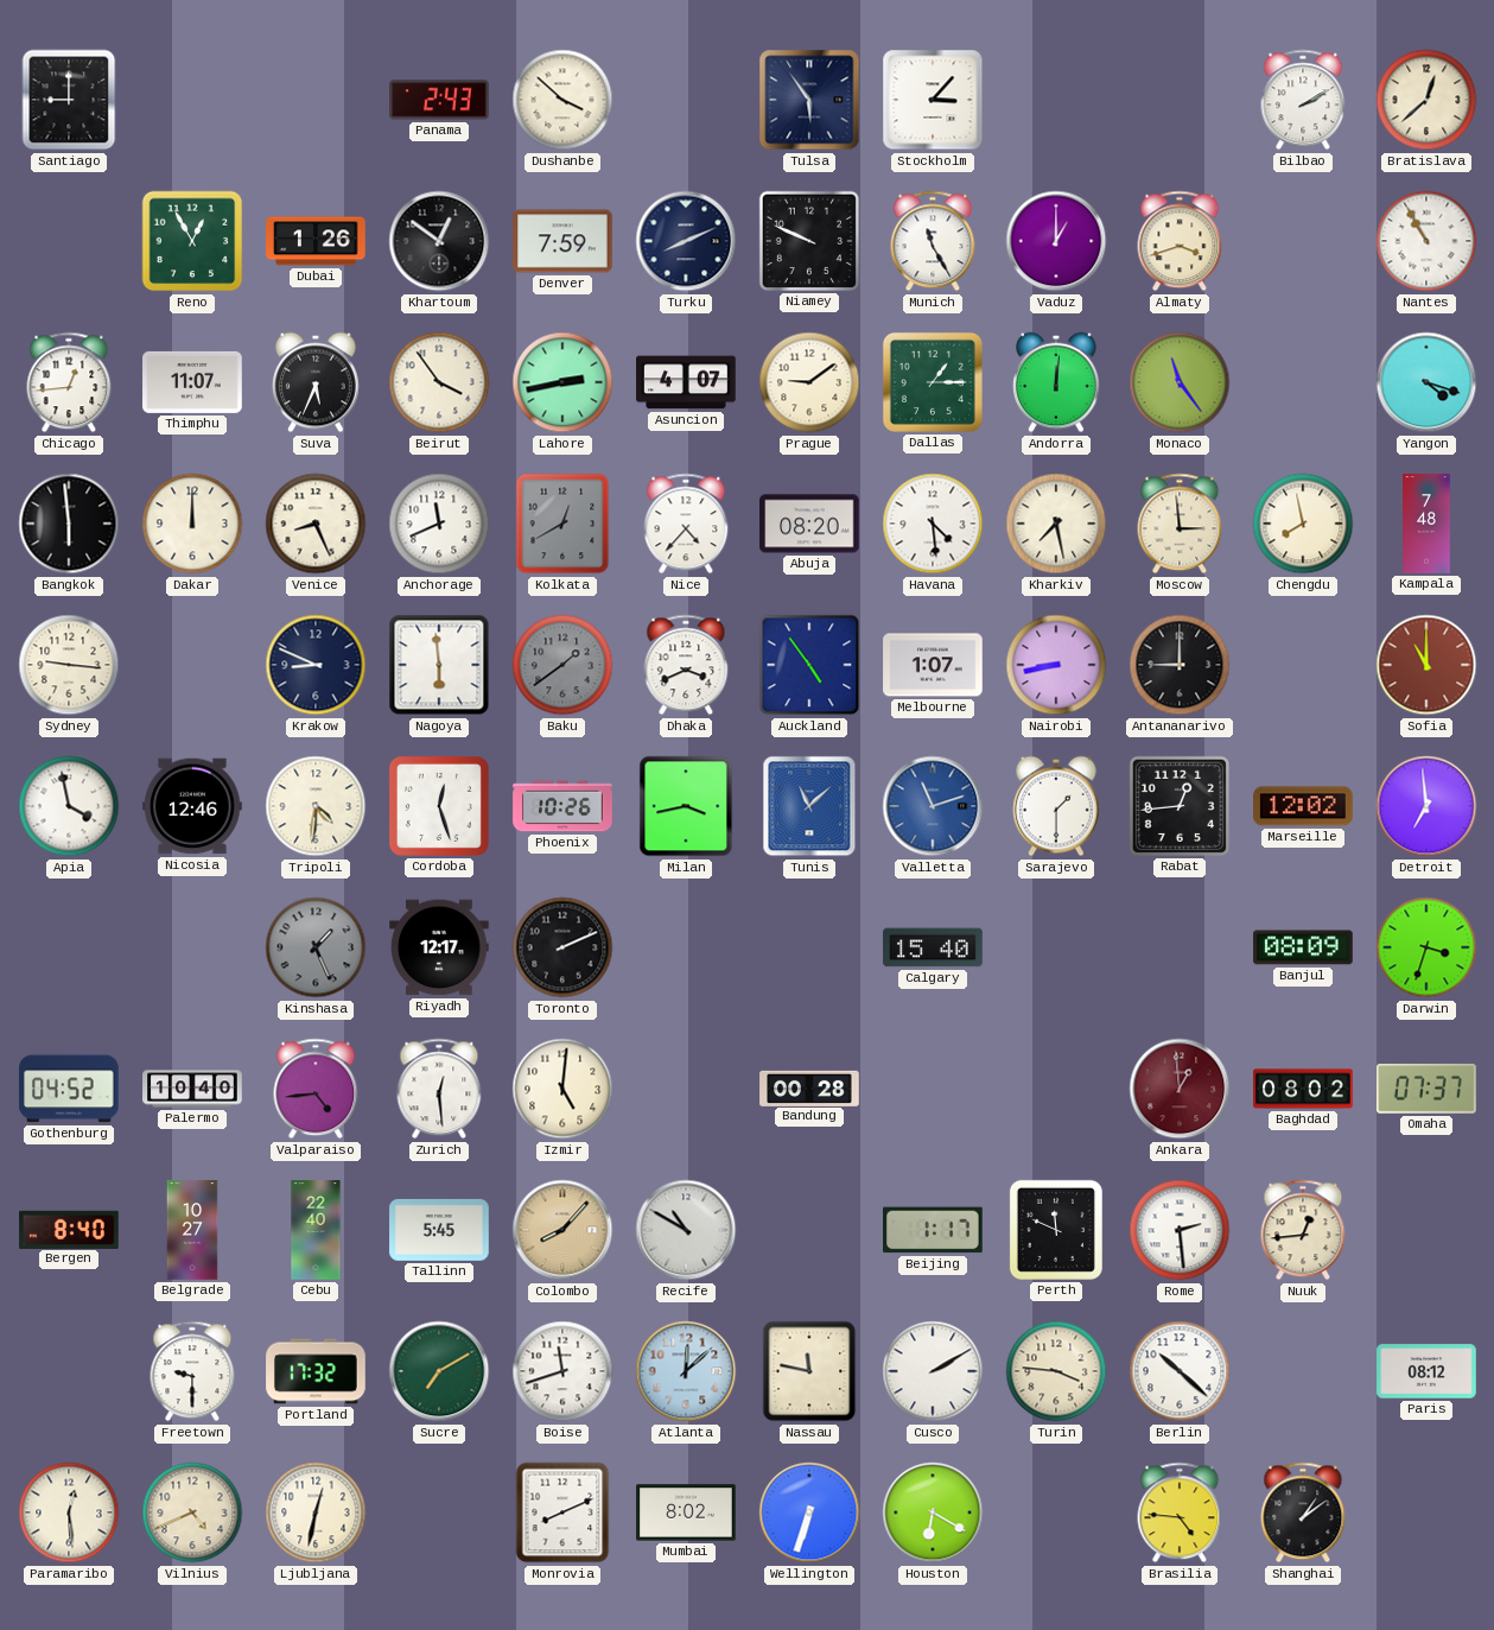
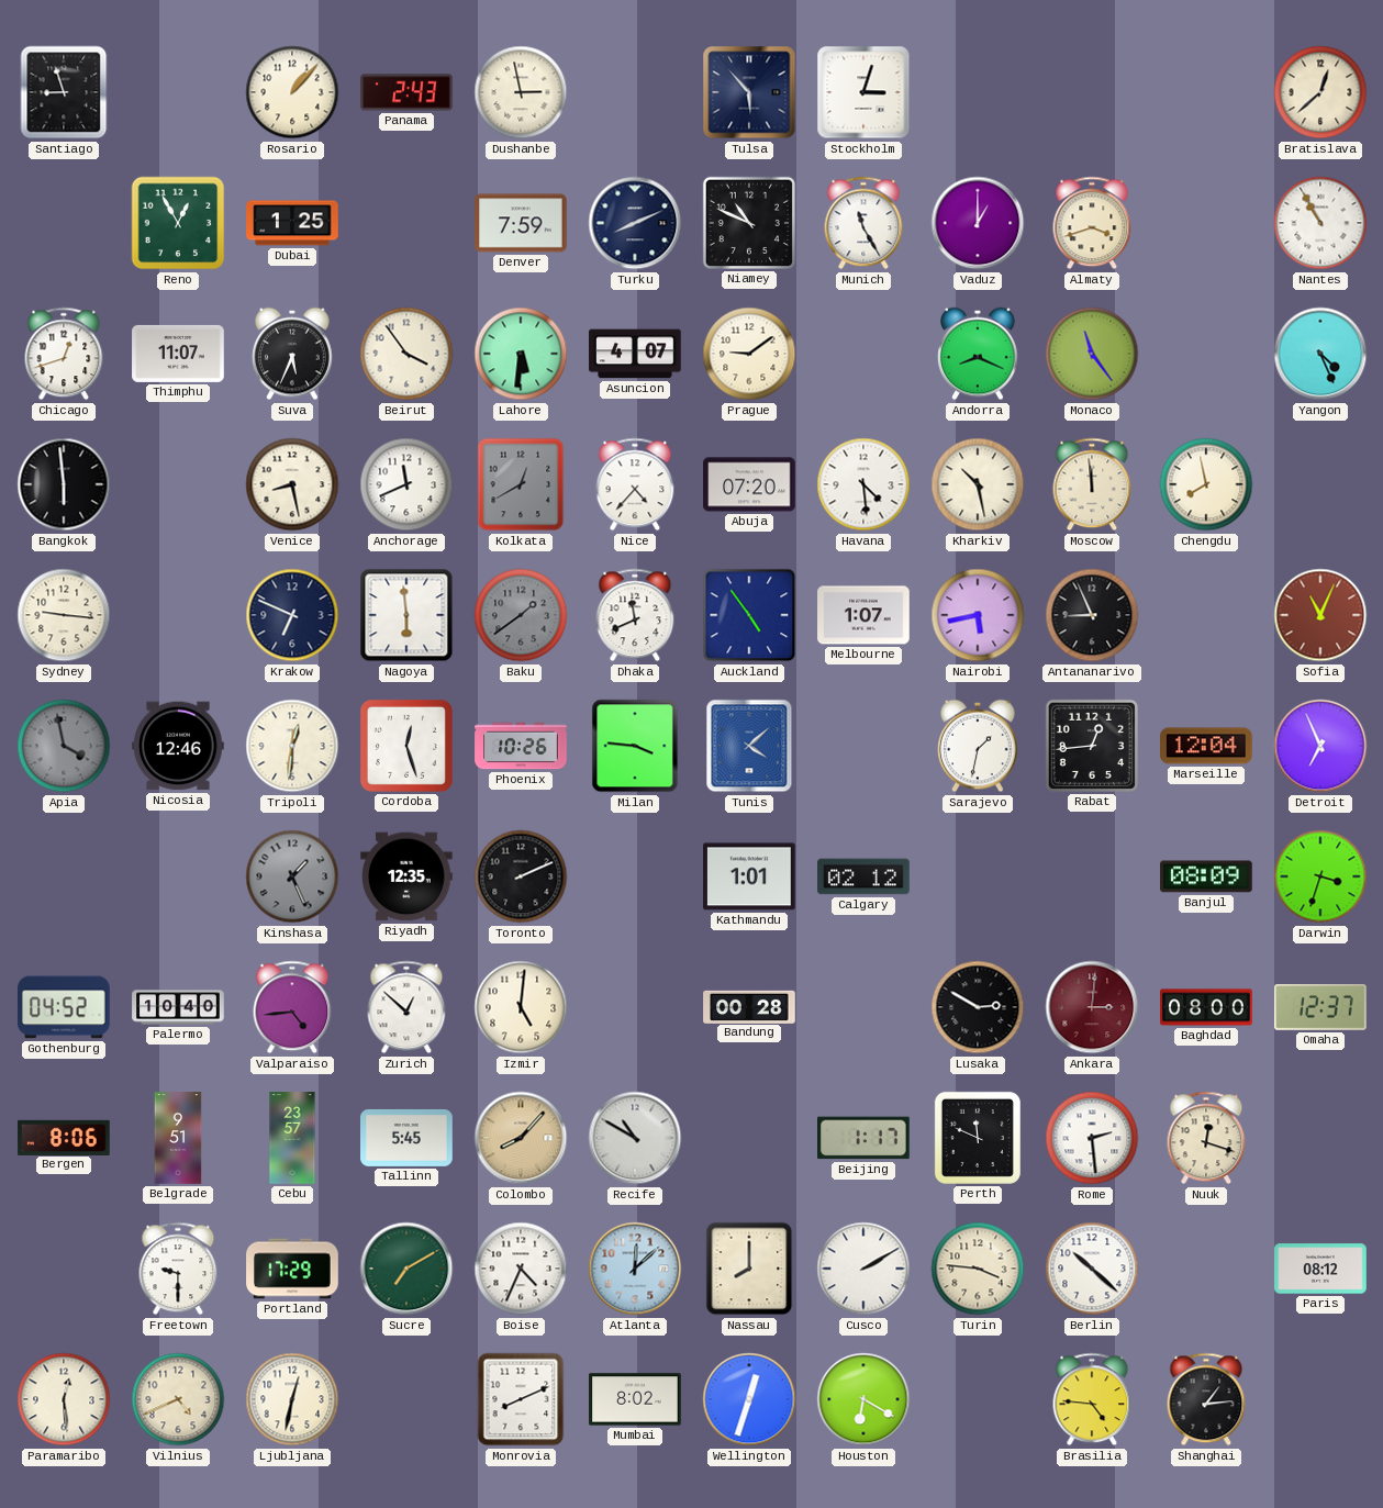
Santiago: 9:00 -> 8:57 (64, 92)
Rosario: none -> 1:07 (292, 92)
Dushanbe: 3:52 -> 2:58 (521, 92)
Tulsa: 5:54 -> 5:53 (749, 92)
Stockholm: 3:07 -> 3:03 (863, 92)
Bilbao: 2:10 -> none (1303, 100)
Dubai: 1:26 -> 1:25 (292, 223)
Khartoum: 12:51 -> none (439, 241)
Niamey: 9:49 -> 10:49 (749, 223)
Chicago: 12:44 -> 12:42 (64, 354)
Lahore: 2:43 -> 5:31 (521, 354)
Dallas: 1:15 -> none (933, 382)
Andorra: 12:01 -> 8:19 (978, 354)
Yangon: 4:18 -> 4:26 (1320, 354)
Dakar: 12:00 -> none (192, 524)
Venice: 8:26 -> 8:28 (292, 484)
Abuja: 08:20 -> 07:20 (749, 484)
Kharkiv: 7:28 -> 10:28 (978, 484)
Moscow: 2:59 -> 11:59 (1092, 484)
Kampala: 7:48 -> none (1426, 524)
Krakow: 8:49 -> 6:49 (292, 615)
Dhaka: 3:41 -> 11:41 (635, 615)
Nairobi: 8:43 -> 5:43 (978, 615)
Antananarivo: 9:00 -> 8:56 (1092, 615)
Sofia: 11:00 -> 11:04 (1320, 615)
Apia dial: white -> grey (64, 746)
Tripoli: 4:31 -> 12:31 (292, 746)
Milan: 3:43 -> 3:46 (635, 746)
Tunis: 11:08 -> 4:08 (749, 746)
Valletta: 11:12 -> none (933, 806)
Sarajevo: 1:30 -> 1:32 (978, 746)
Marseille: 12:02 -> 12:04 (1206, 746)
Detroit: 6:59 -> 6:56 (1320, 746)
Riyadh: 12:17 -> 12:35 (406, 876)
Kathmandu: none -> 1:01 (749, 876)
Calgary: 15:40 -> 02:12 (863, 876)
Zurich: 12:29 -> 12:52 (406, 1007)
Lusaka: none -> 2:50 (978, 1007)
Ankara: 12:59 -> 3:01 (1092, 1007)
Baghdad: 08:02 -> 08:00 (1206, 1007)
Omaha: 07:37 -> 12:37 (1321, 1008)
Bergen: 8:40 -> 8:06 (64, 1137)
Belgrade: 10:27 -> 9:51 (178, 1138)
Cebu: 22:40 -> 23:57 (292, 1138)
Nuuk: 12:44 -> 12:18 (1206, 1138)
Portland: 17:32 -> 17:29 (292, 1269)
Boise: 11:42 -> 4:34 (521, 1269)
Nassau: 11:47 -> 8:00 (749, 1269)
Wellington: 6:33 -> 12:33 (749, 1399)
Shanghai: 1:09 -> 1:14 (1206, 1399)
